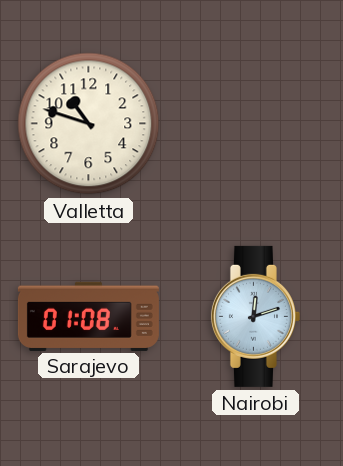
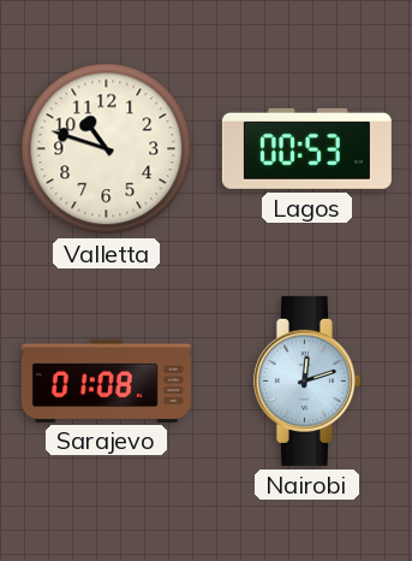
Lagos: none -> 00:53 (306, 148)
